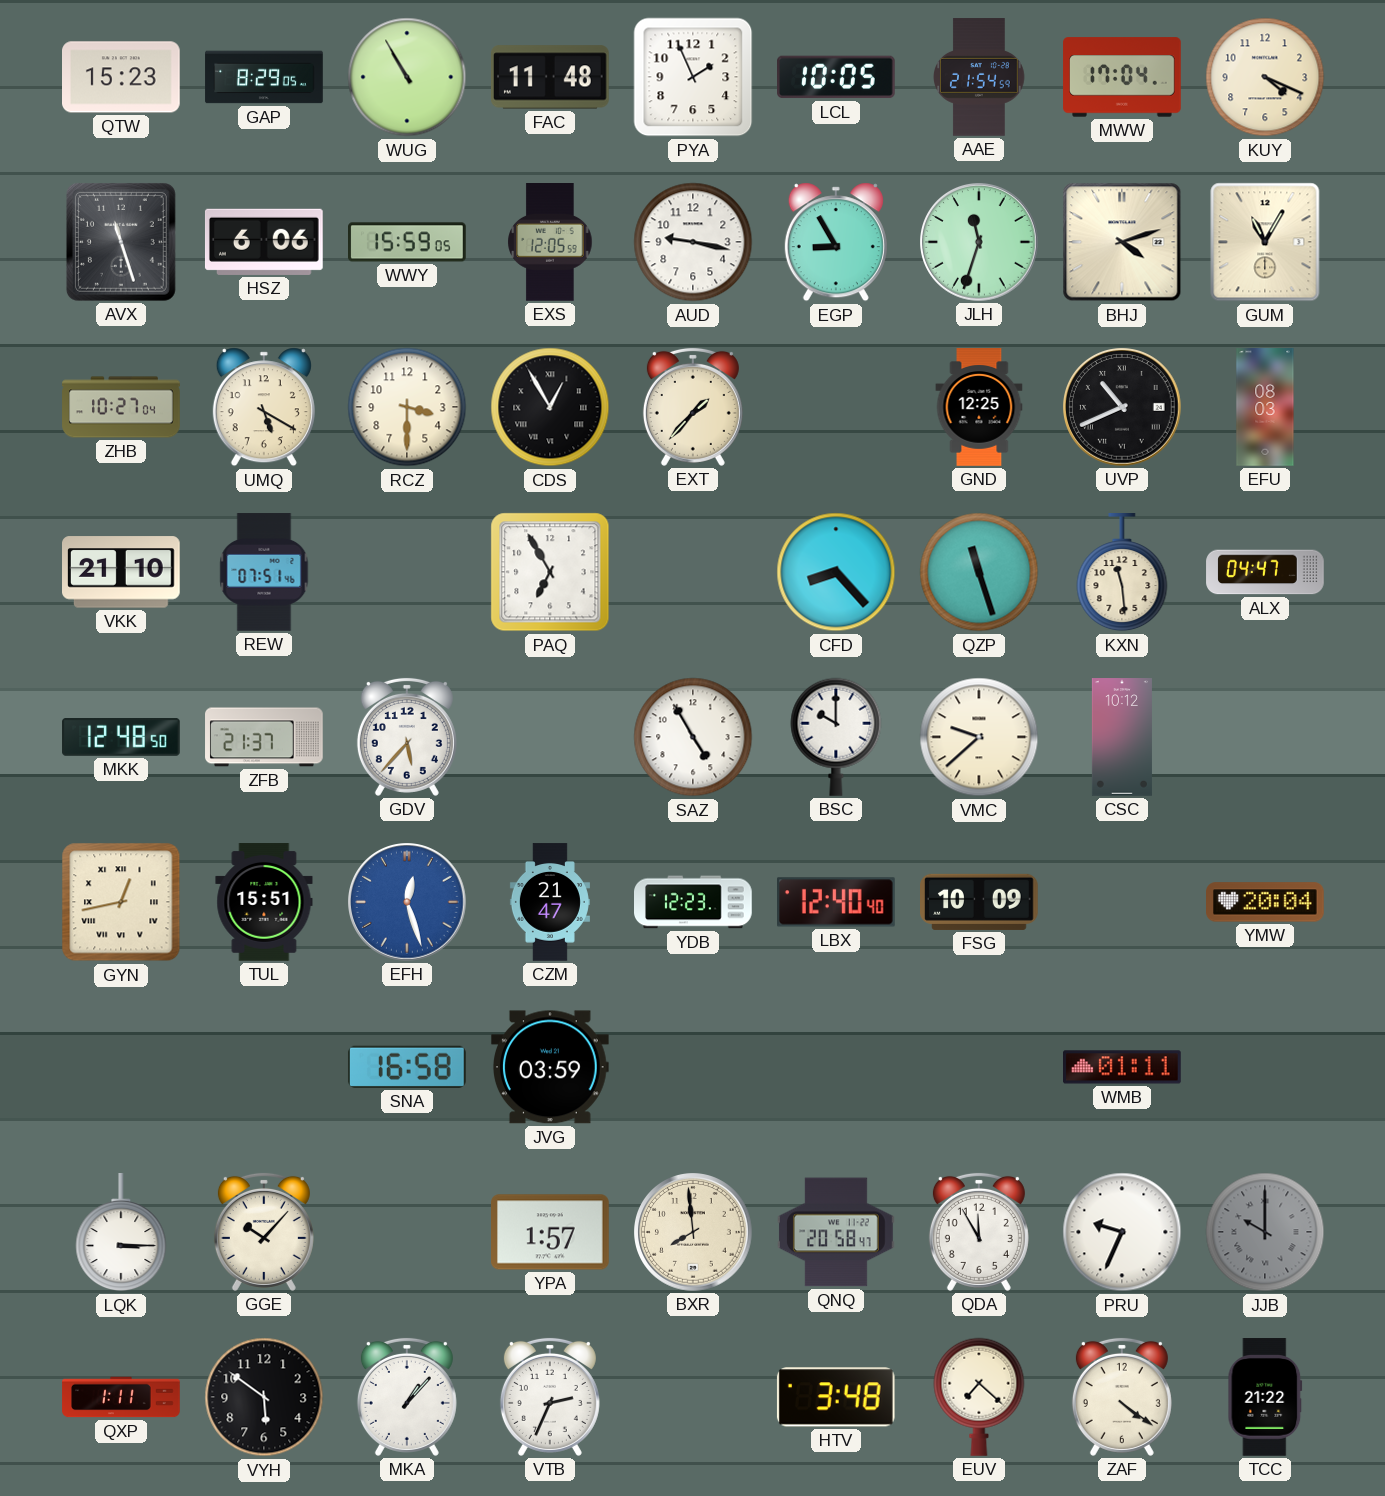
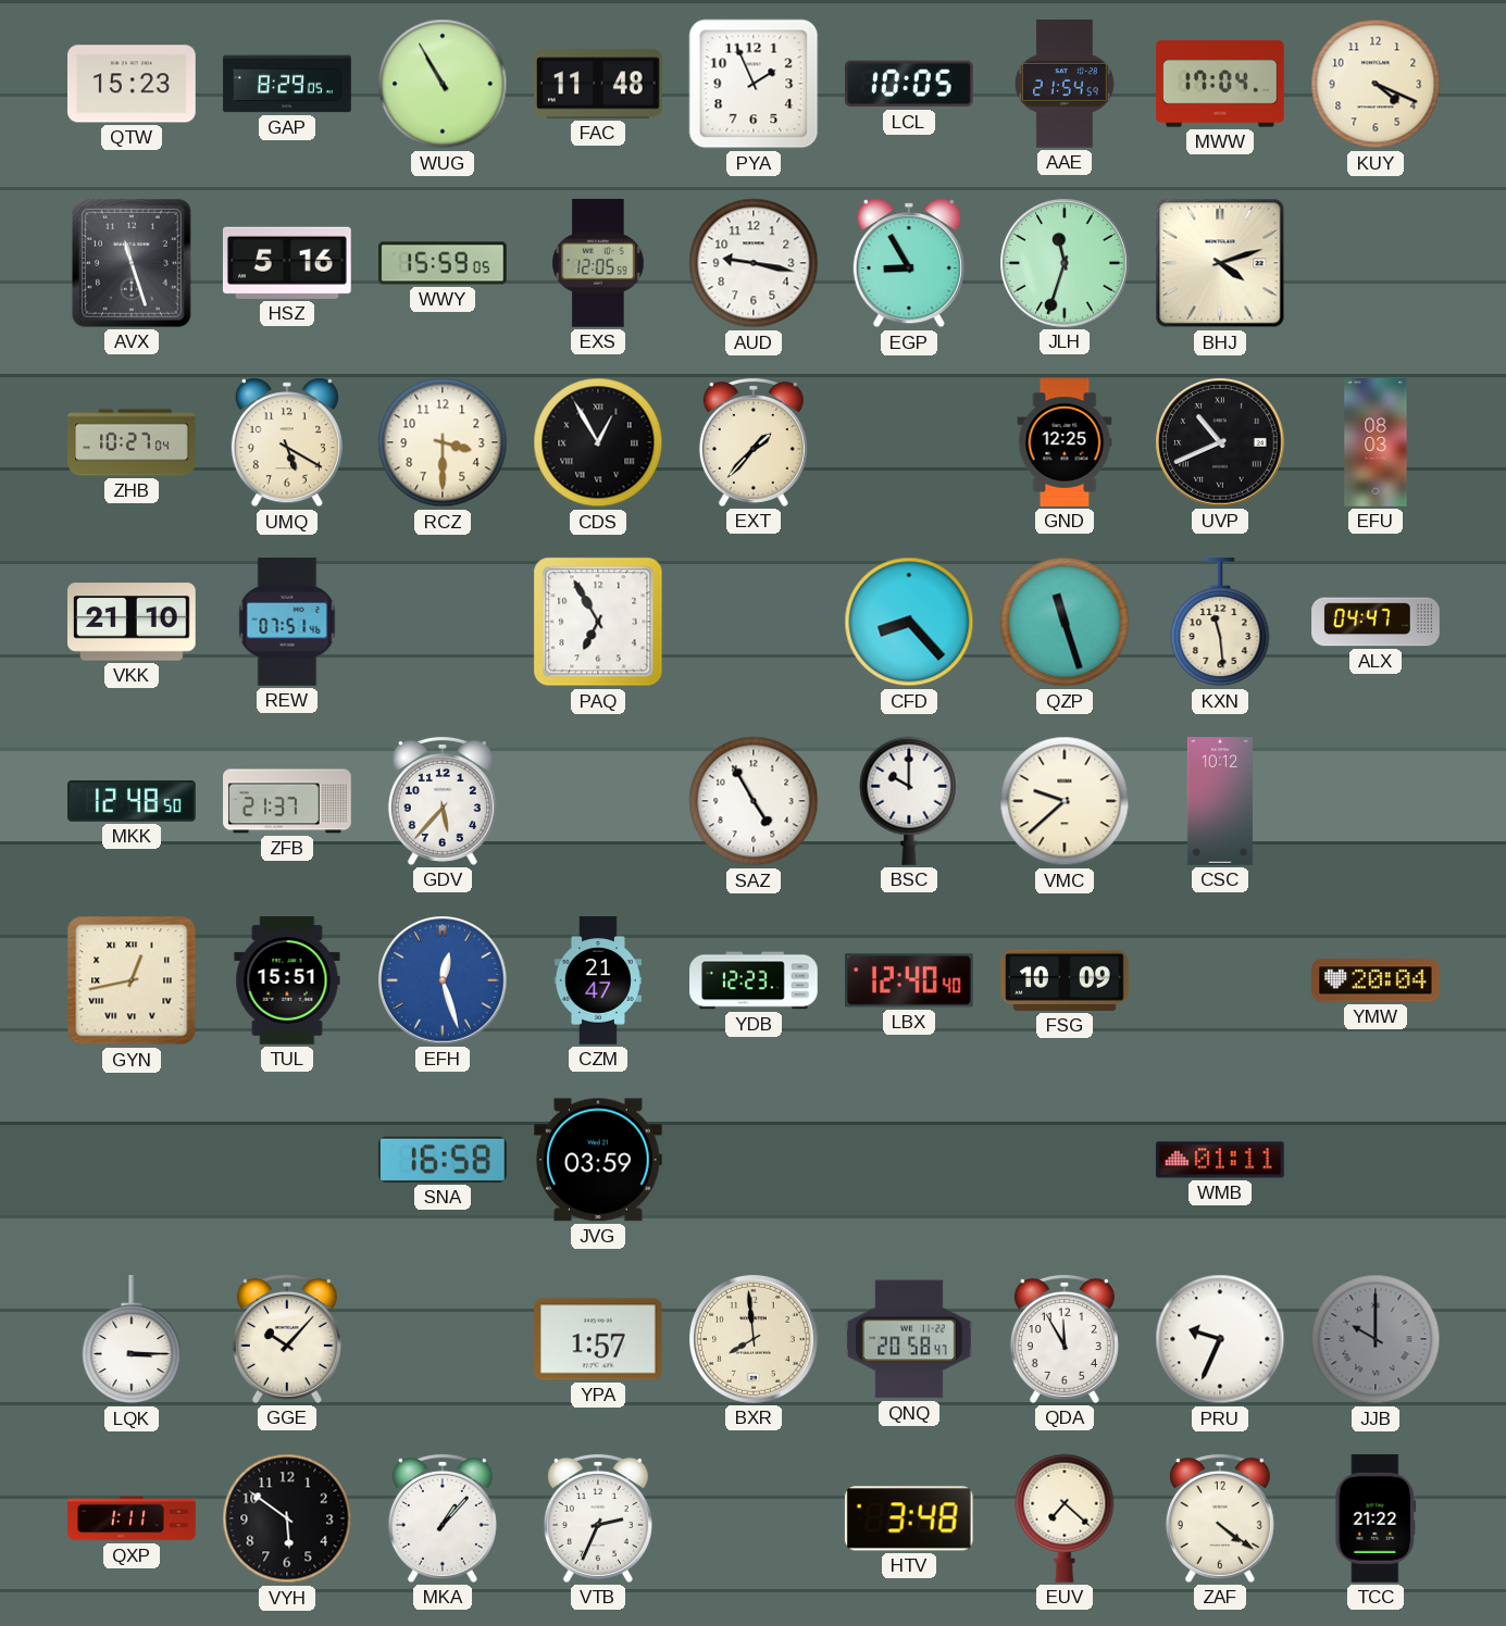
HSZ: 6:06 -> 5:16 (287, 263)
GUM: 11:05 -> none (1265, 242)
